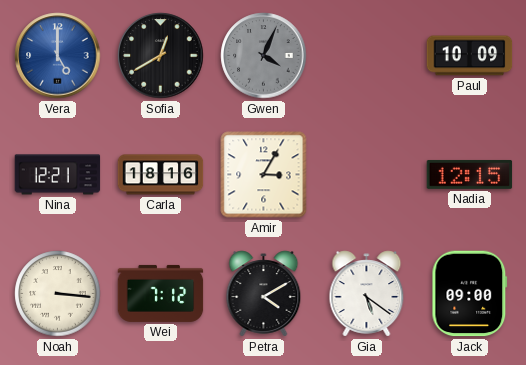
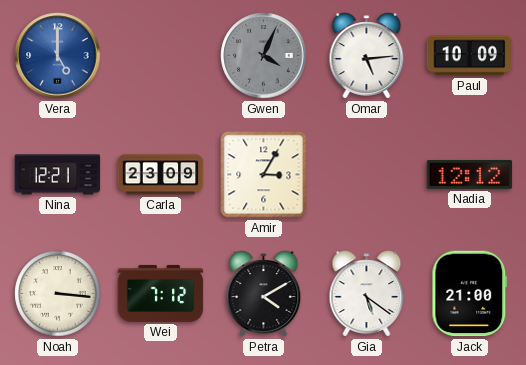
Sofia: 12:40 -> none (161, 56)
Omar: none -> 5:14 (367, 56)
Carla: 18:16 -> 23:09 (161, 175)
Nadia: 12:15 -> 12:12 (470, 174)
Jack: 09:00 -> 21:00 (470, 294)
